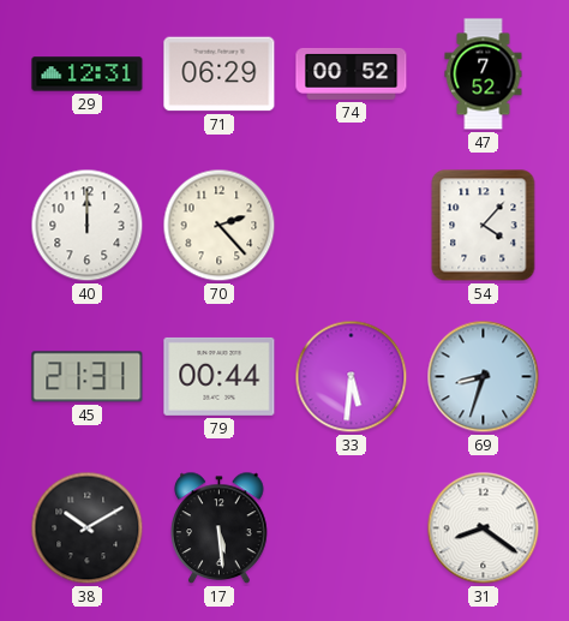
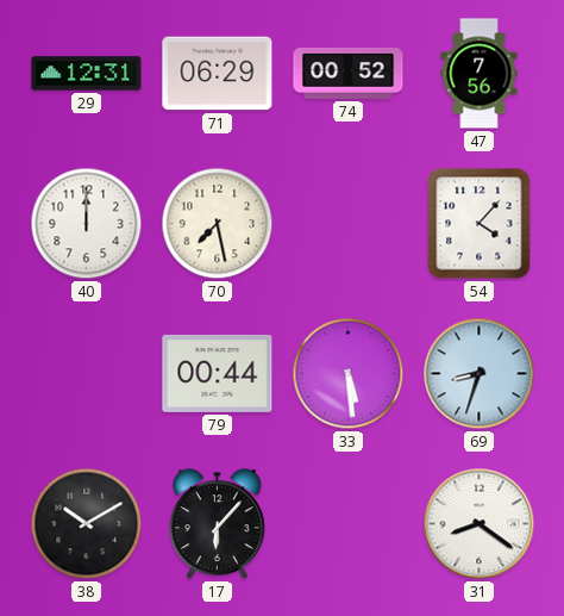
47: 7:52 -> 7:56 (480, 74)
70: 2:23 -> 7:28 (218, 224)
45: 21:31 -> none (88, 377)
33: 5:31 -> 5:29 (349, 374)
17: 5:29 -> 6:07 (218, 524)
